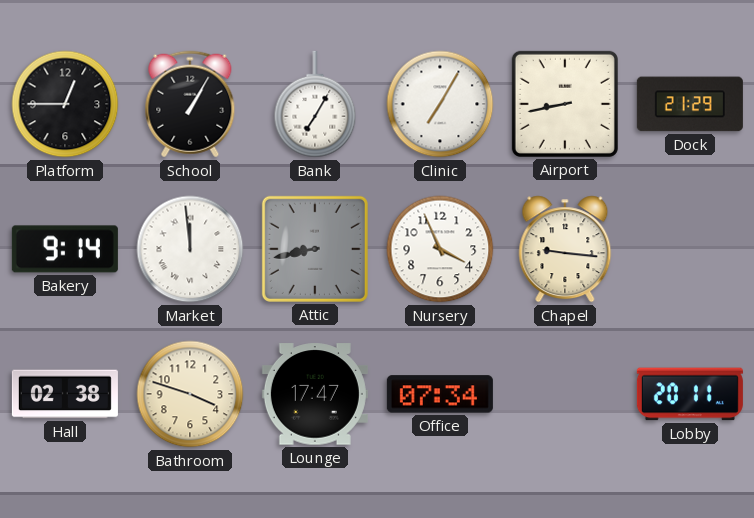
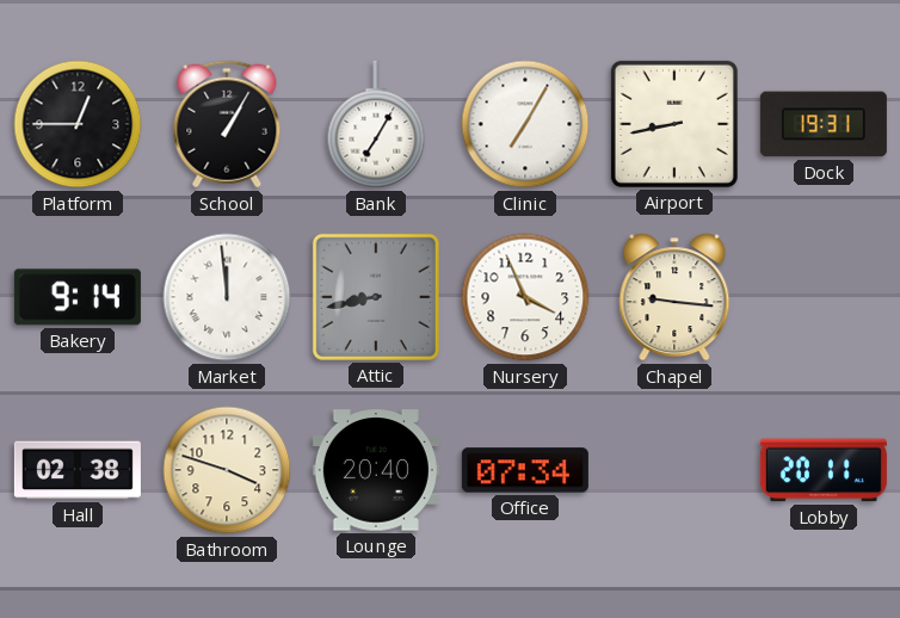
Dock: 21:29 -> 19:31 (824, 124)
Lounge: 17:47 -> 20:40 (376, 470)
